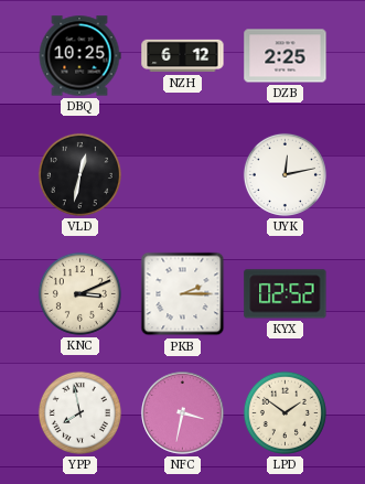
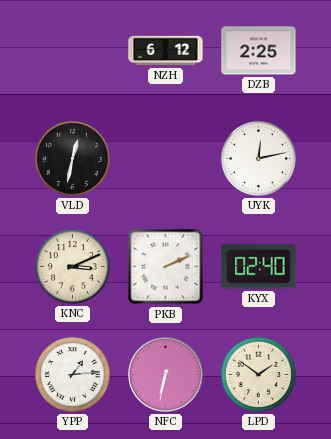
DBQ: 10:25 -> none (79, 56)
PKB: 2:15 -> 2:11 (166, 267)
KYX: 02:52 -> 02:40 (259, 267)
YPP: 7:58 -> 1:14 (72, 374)
NFC: 3:32 -> 6:32 (166, 375)
